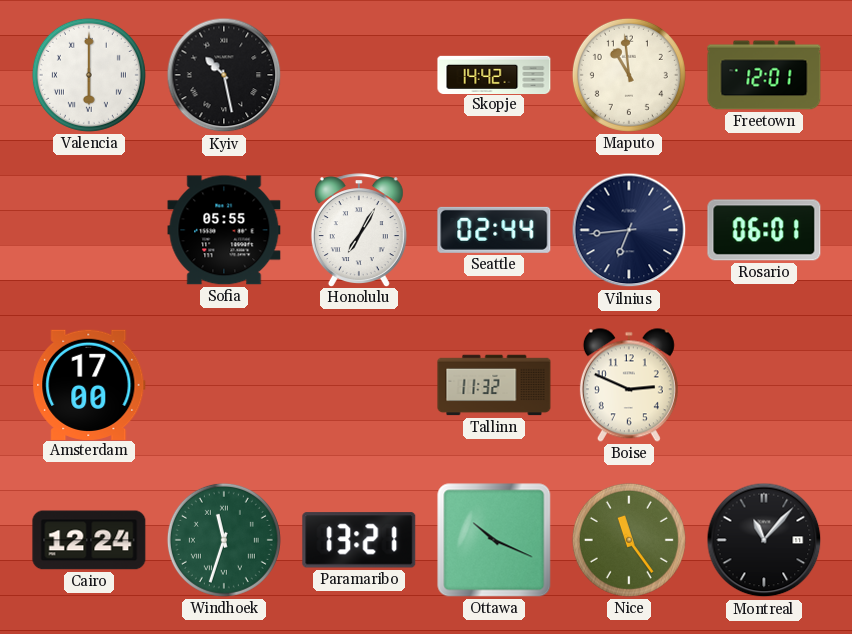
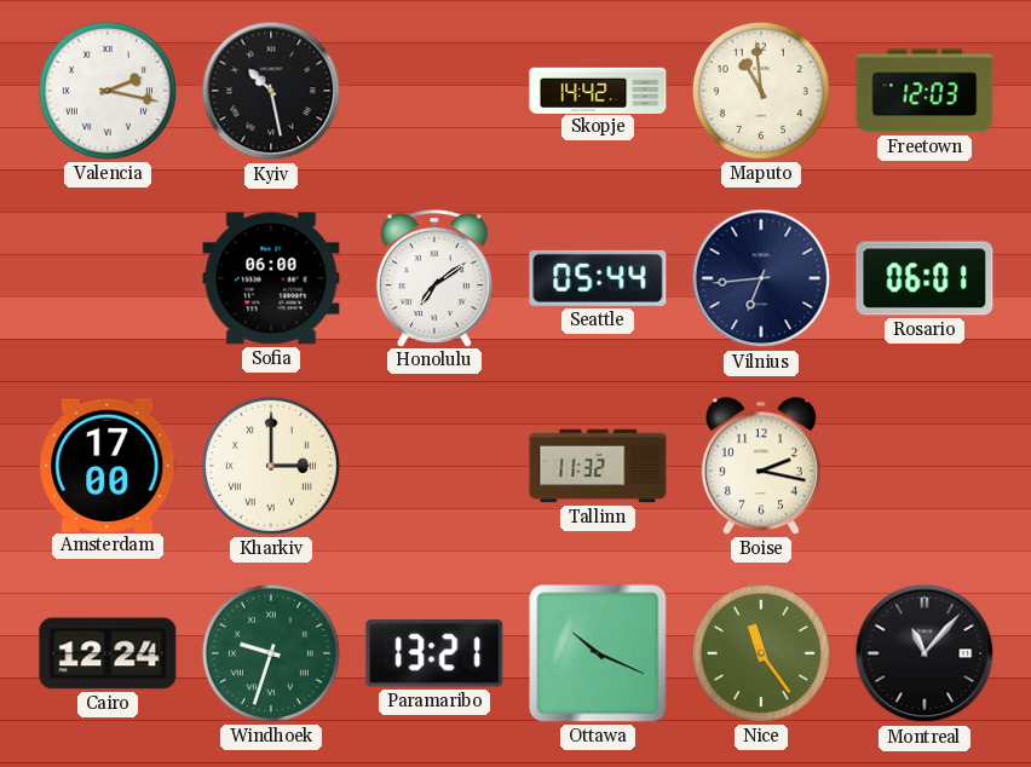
Valencia: 6:00 -> 2:17 (108, 91)
Freetown: 12:01 -> 12:03 (925, 91)
Sofia: 05:55 -> 06:00 (271, 278)
Honolulu: 7:05 -> 7:09 (434, 278)
Seattle: 02:44 -> 05:44 (598, 278)
Kharkiv: none -> 3:00 (271, 466)
Boise: 2:49 -> 2:17 (761, 466)
Windhoek: 11:33 -> 9:33 (271, 653)
